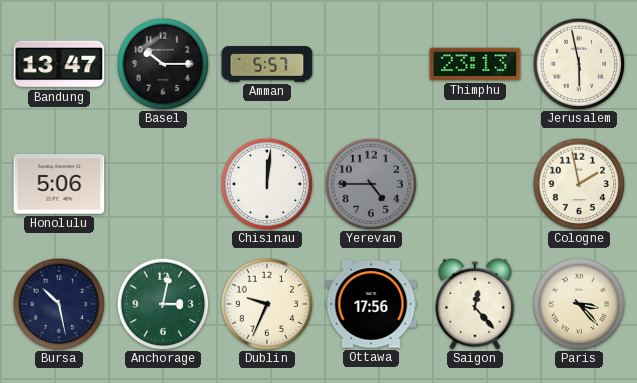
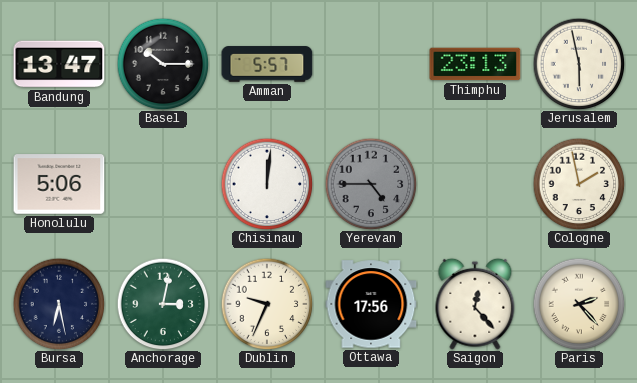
Bursa: 10:28 -> 6:28 (59, 304)
Paris: 3:23 -> 2:23 (579, 304)
